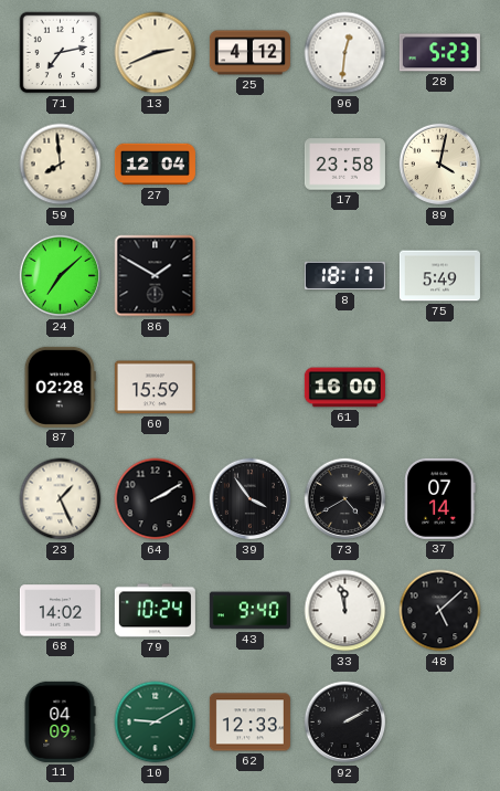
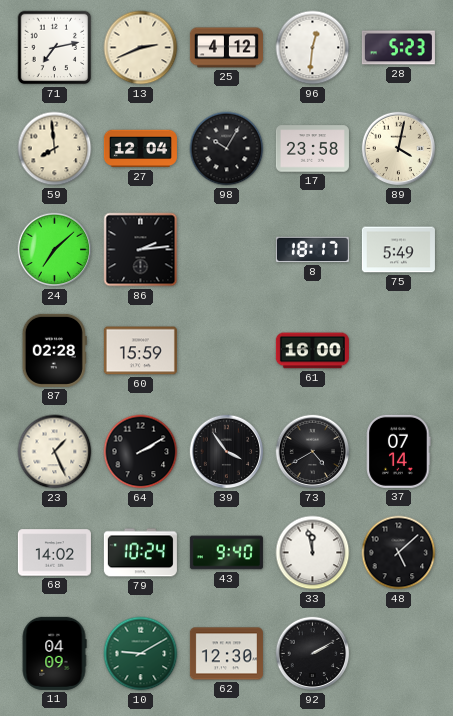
98: none -> 10:05 (227, 149)
86: 1:50 -> 2:14 (141, 250)
62: 12:33 -> 12:30 (226, 654)
